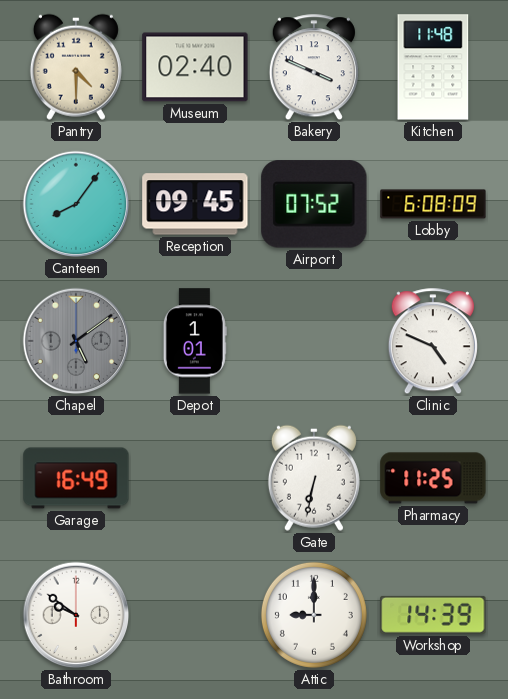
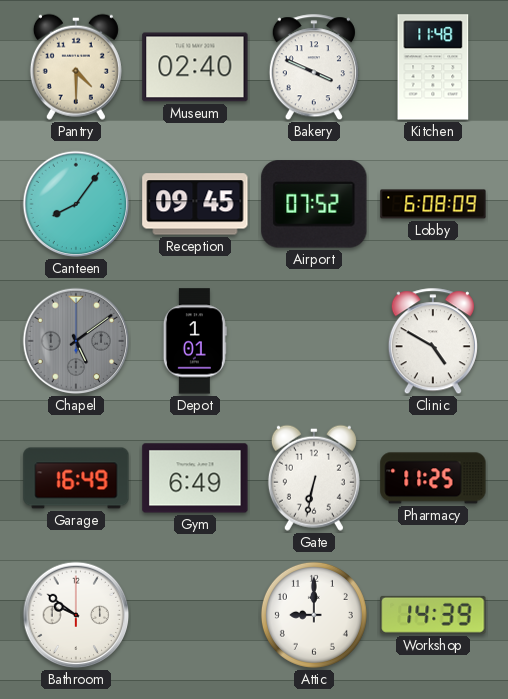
Clinic: 4:49 -> 4:50 (433, 342)
Gym: none -> 6:49 (195, 478)
